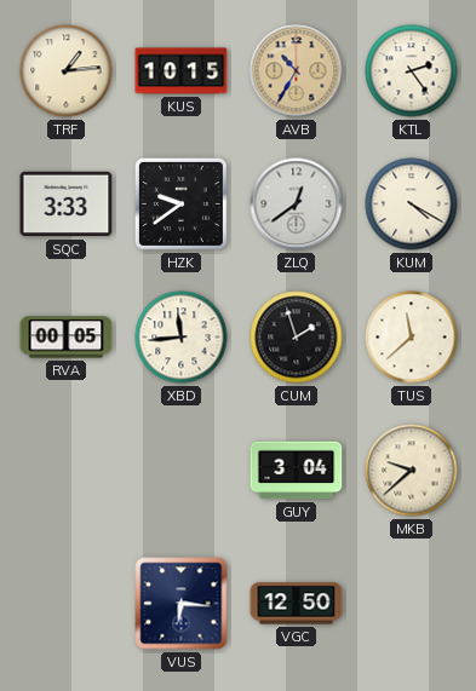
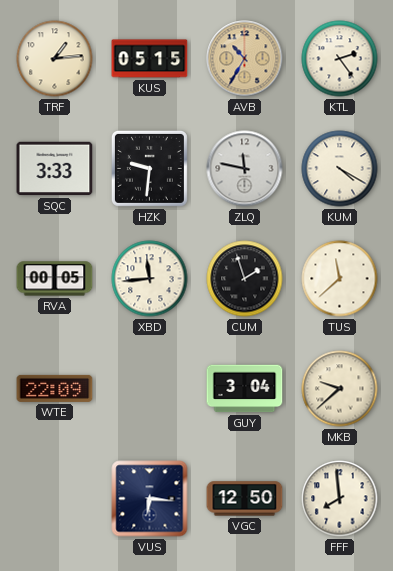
KUS: 10:15 -> 05:15 (150, 59)
HZK: 9:39 -> 9:31 (149, 168)
ZLQ: 12:39 -> 11:47 (245, 169)
WTE: none -> 22:09 (55, 388)
FFF: none -> 7:59 (340, 499)
